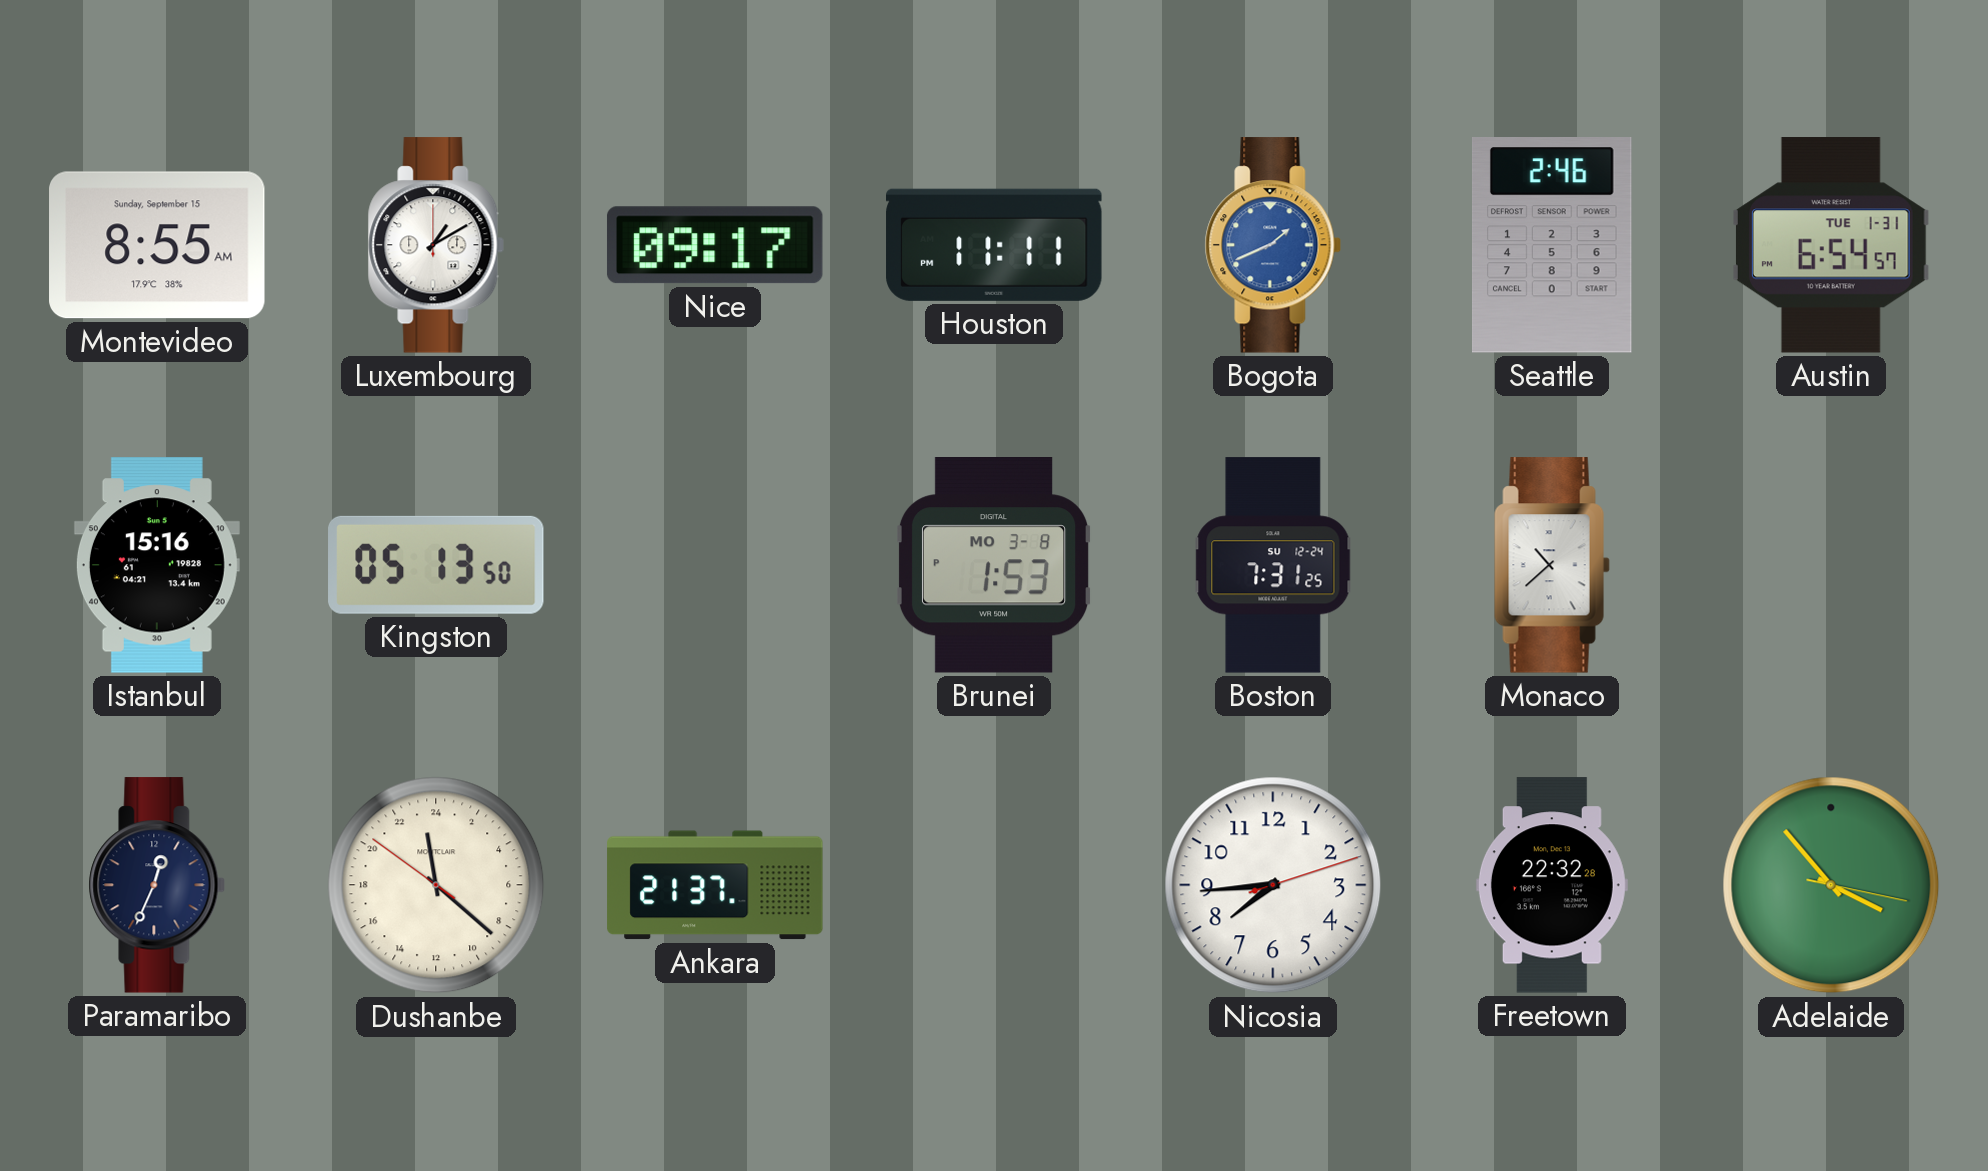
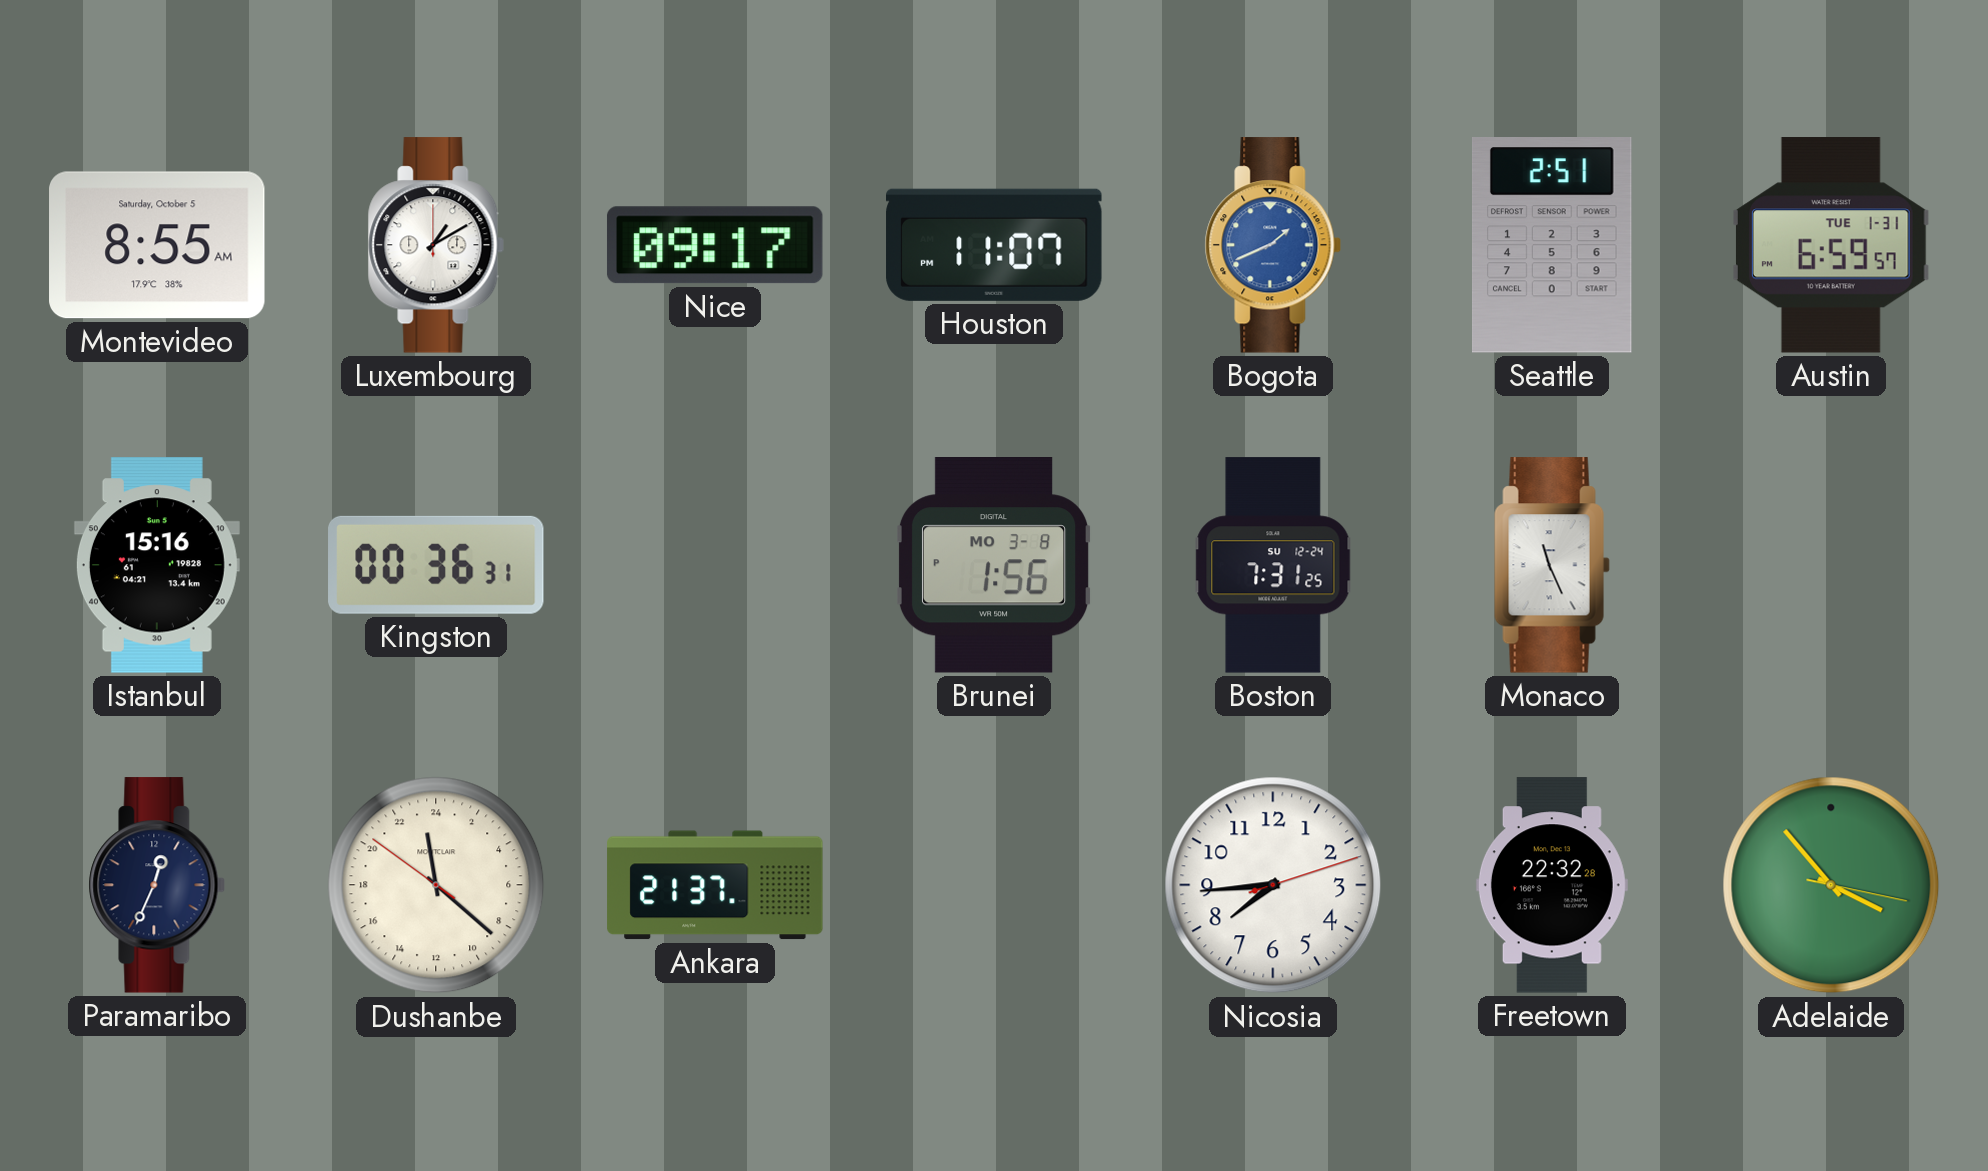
Montevideo date: Sunday, September 15 -> Saturday, October 5 (157, 245)
Houston: 11:11 -> 11:07 (994, 245)
Seattle: 2:46 -> 2:51 (1553, 246)
Austin: 6:54 -> 6:59 (1831, 245)
Kingston: 05:13 -> 00:36 (436, 565)
Brunei: 1:53 -> 1:56 (994, 566)
Monaco: 10:38 -> 11:26 (1552, 565)
